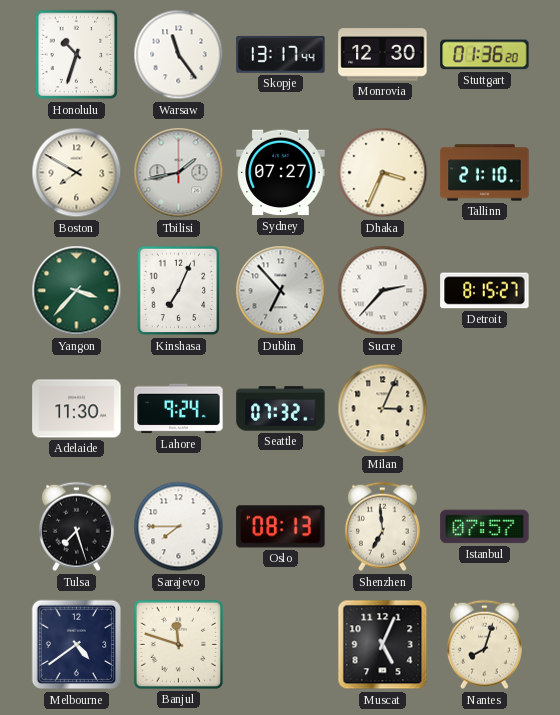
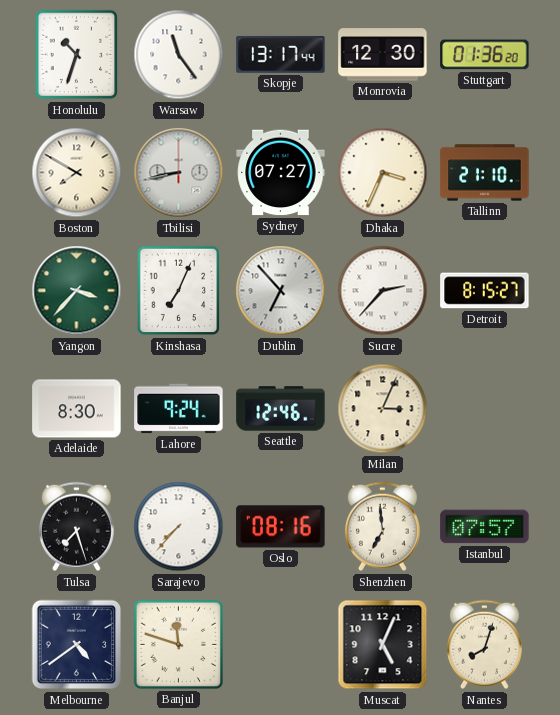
Tbilisi: 1:43 -> 8:43 (179, 173)
Adelaide: 11:30 -> 8:30 (77, 409)
Seattle: 07:32 -> 12:46 (281, 409)
Sarajevo: 7:45 -> 7:37 (179, 527)
Oslo: 08:13 -> 08:16 (281, 527)
